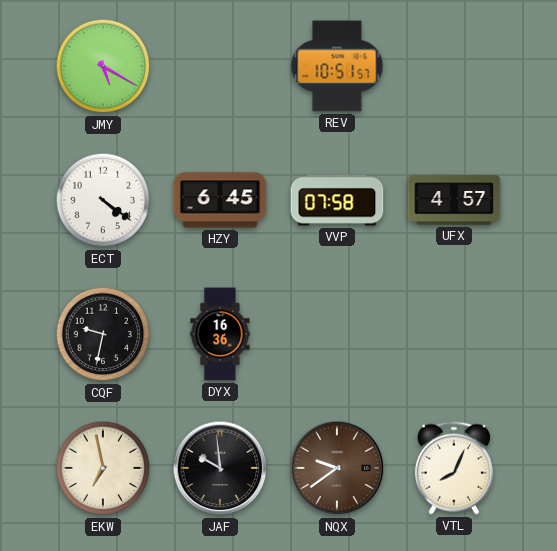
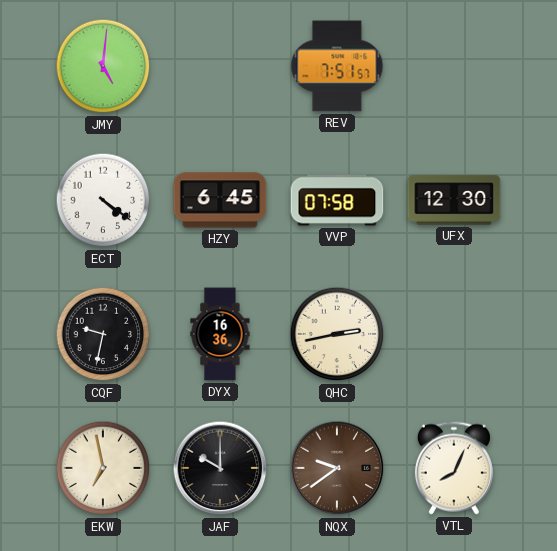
JMY: 5:20 -> 5:01 (103, 66)
REV: 10:51 -> 7:51 (337, 66)
UFX: 4:57 -> 12:30 (454, 200)
QHC: none -> 2:43 (337, 334)
JAF: 9:59 -> 10:00 (220, 468)
